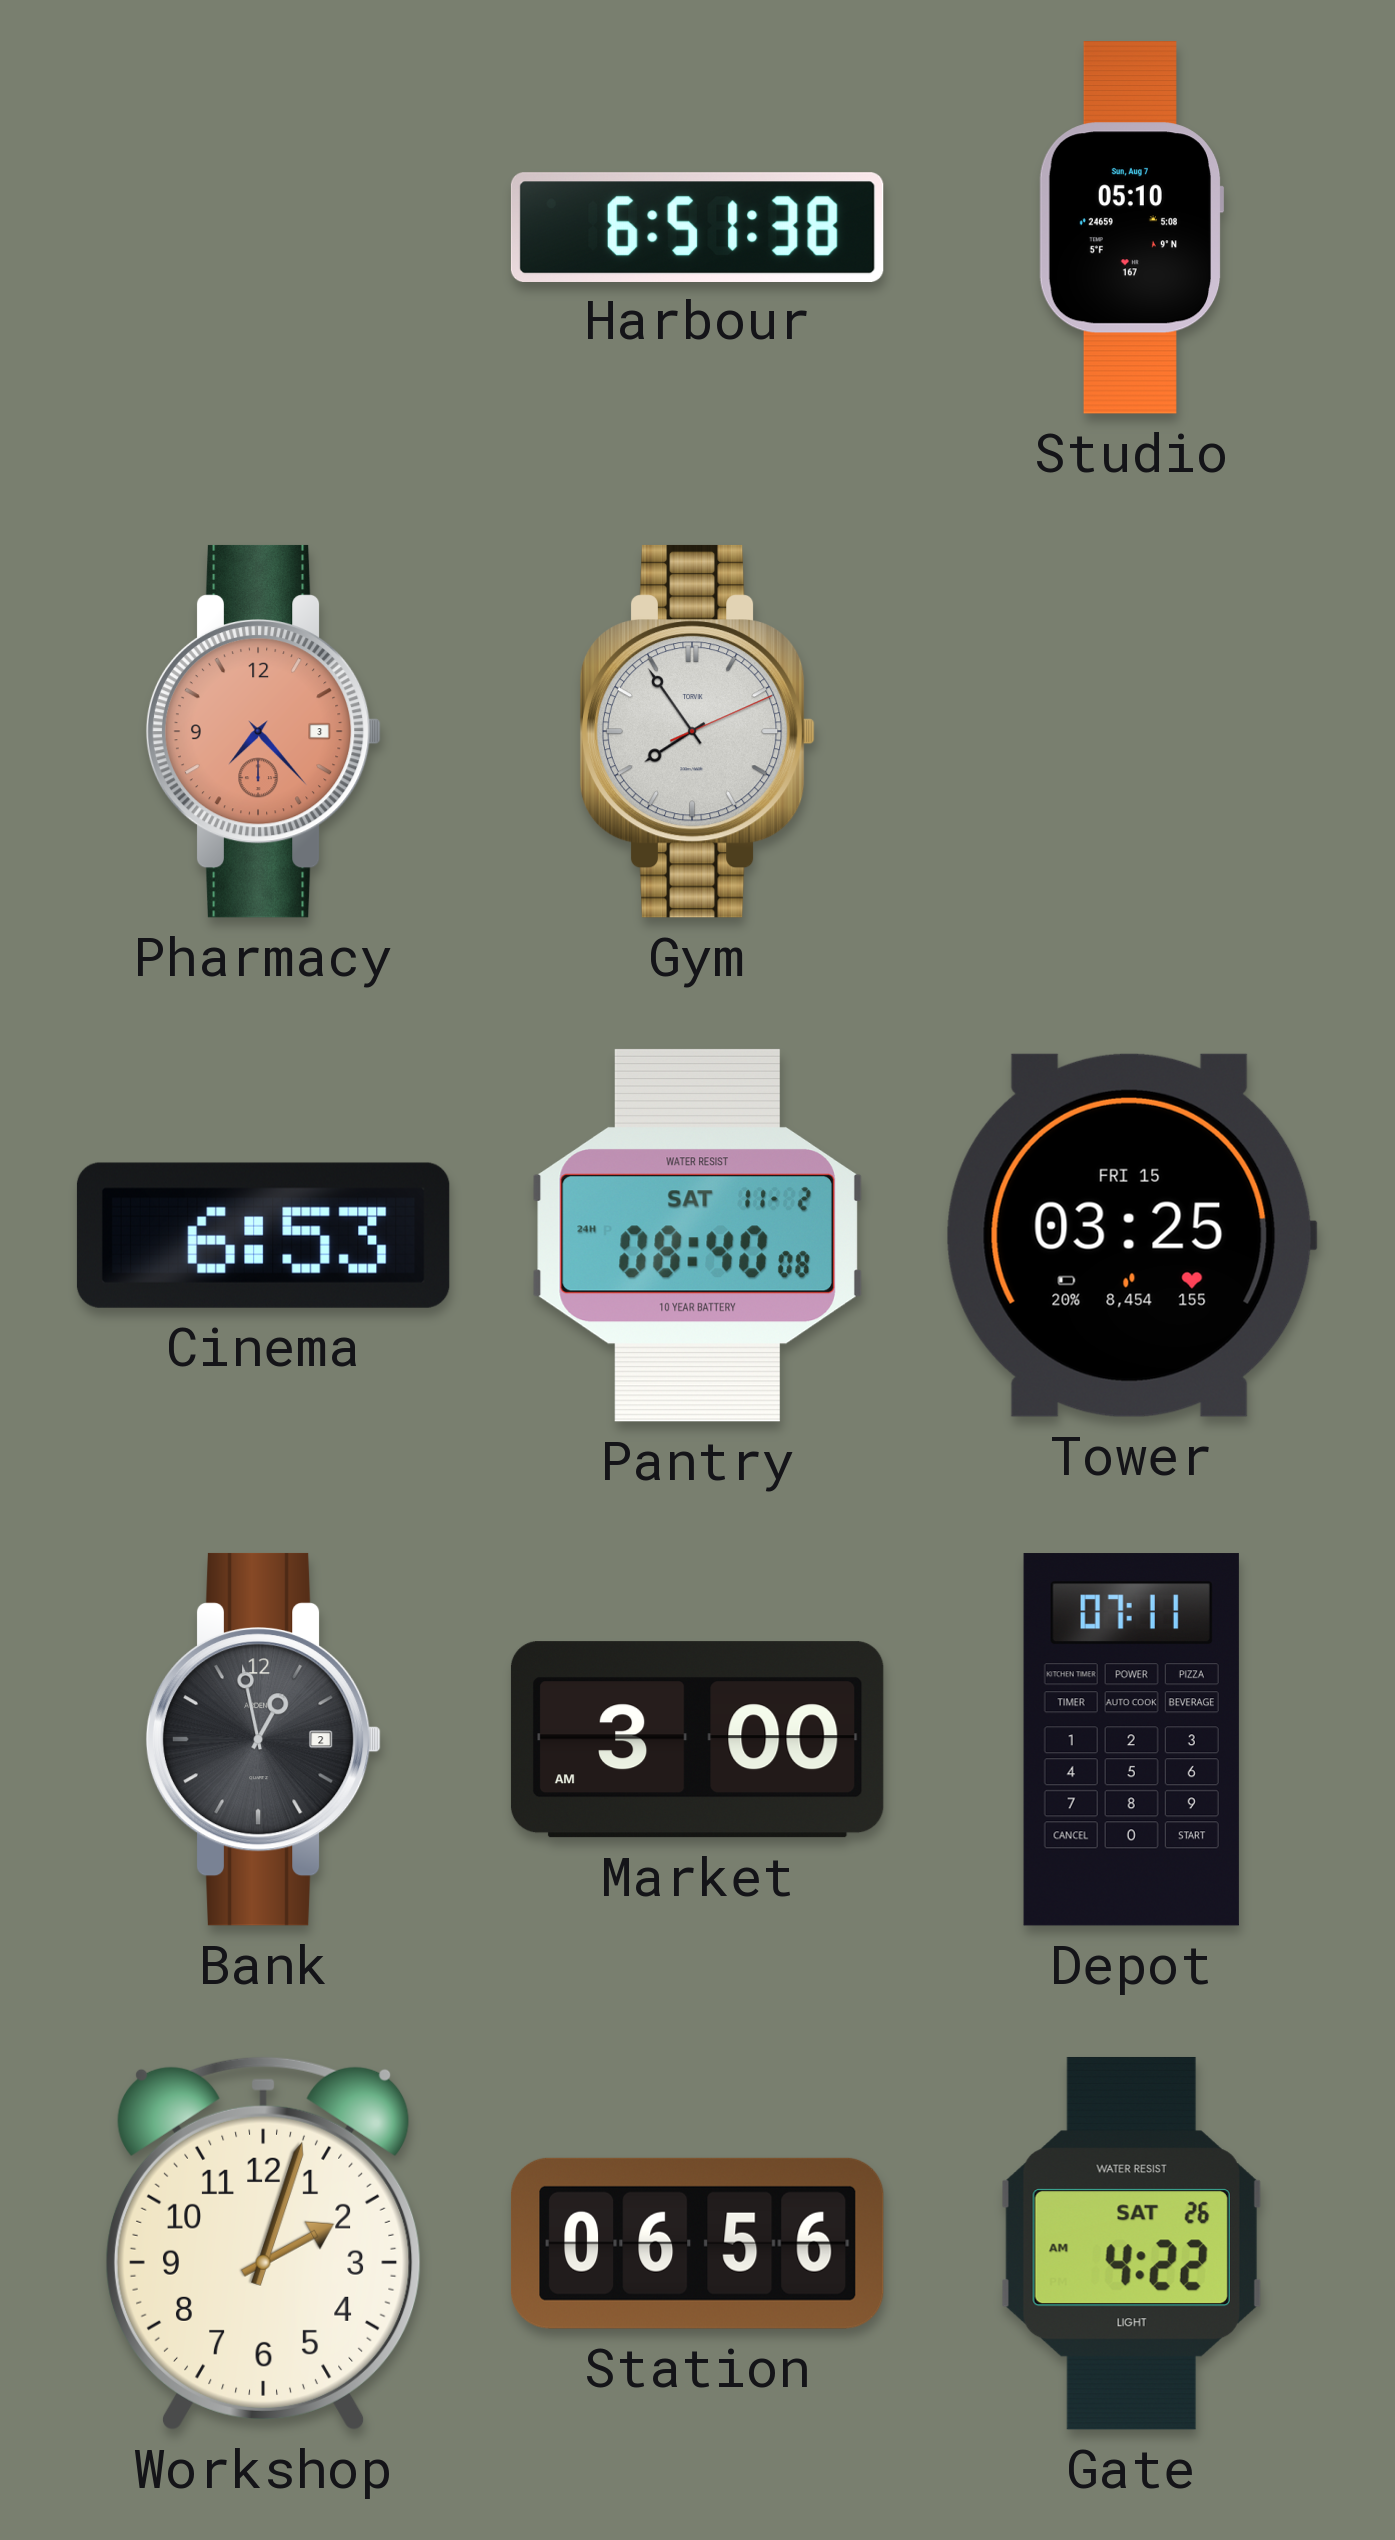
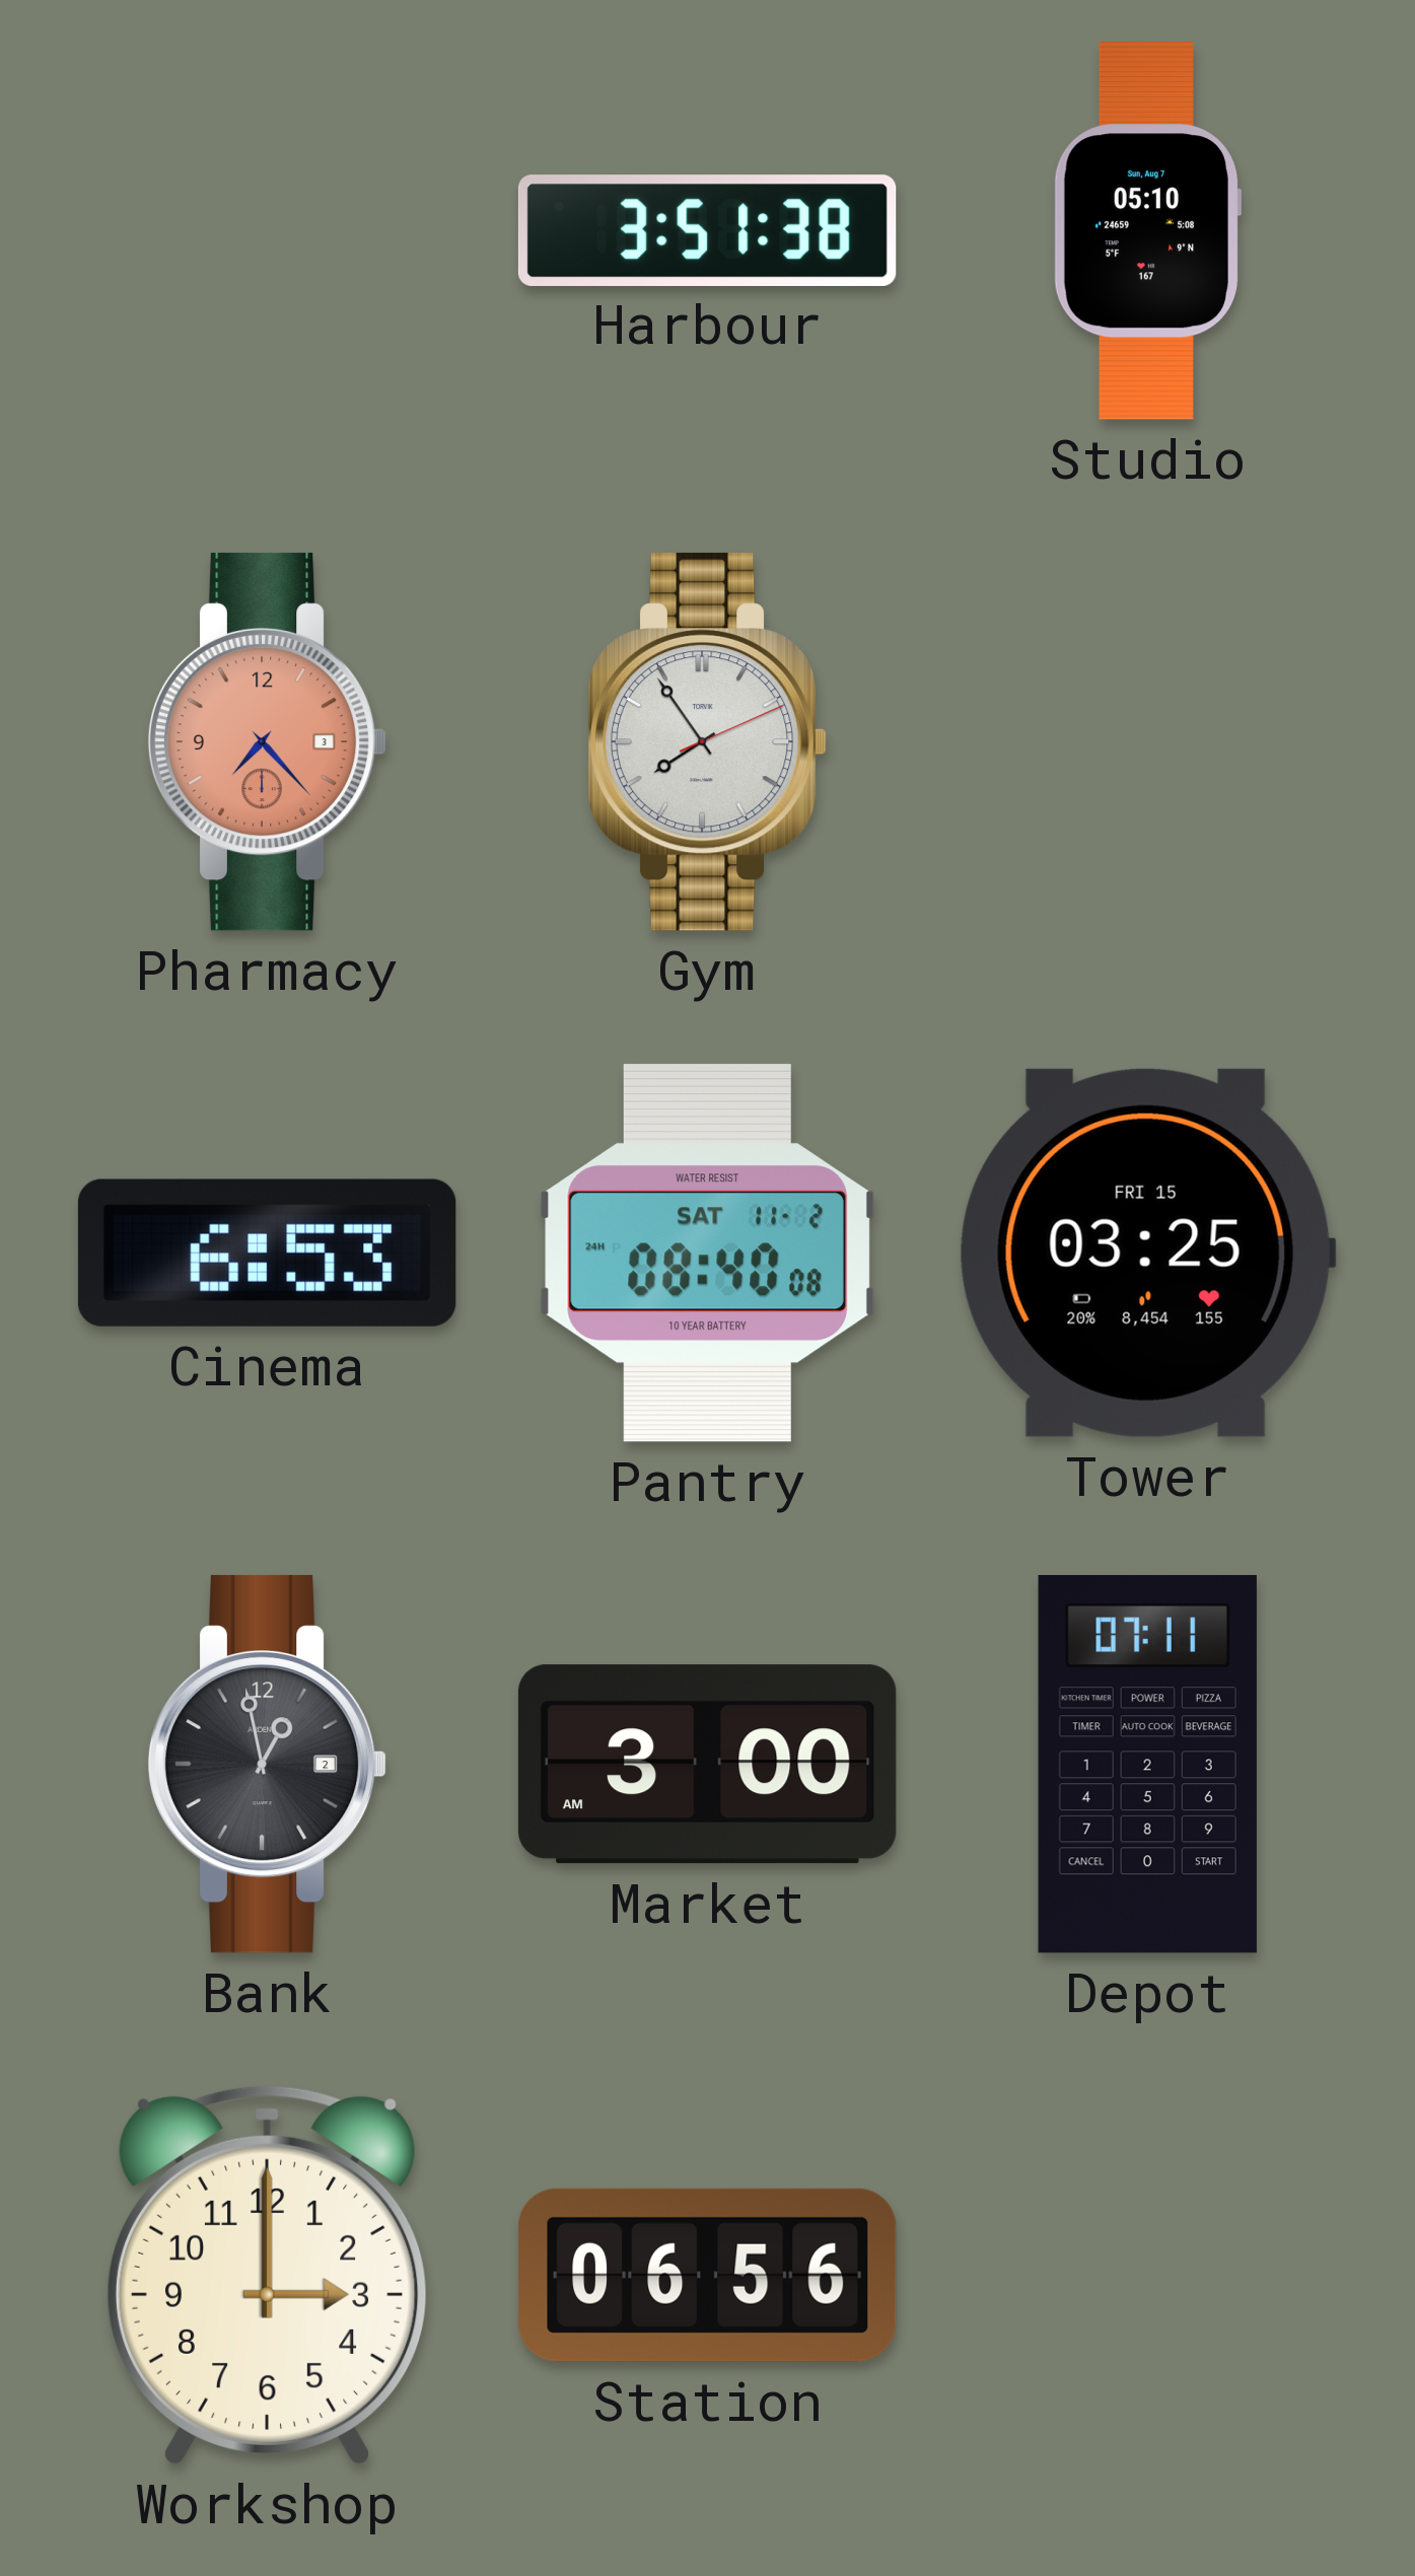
Harbour: 6:51 -> 3:51 (707, 230)
Workshop: 2:03 -> 3:00 (267, 2275)
Gate: 4:22 -> none (1131, 2243)
